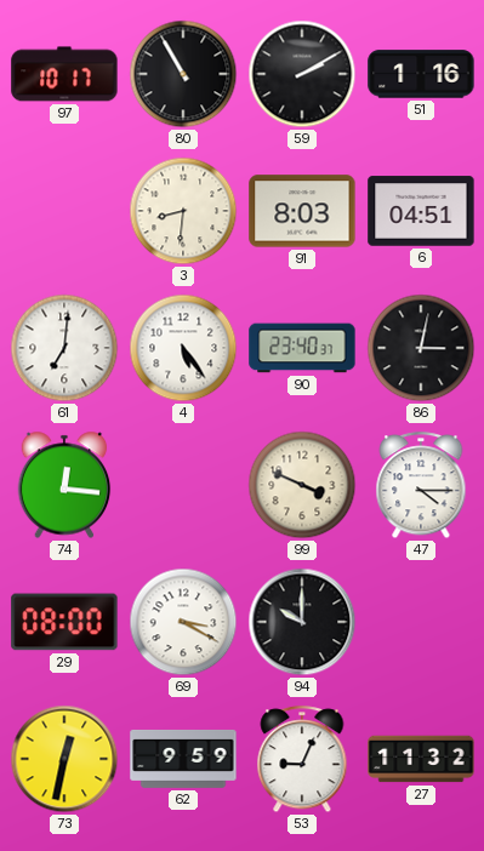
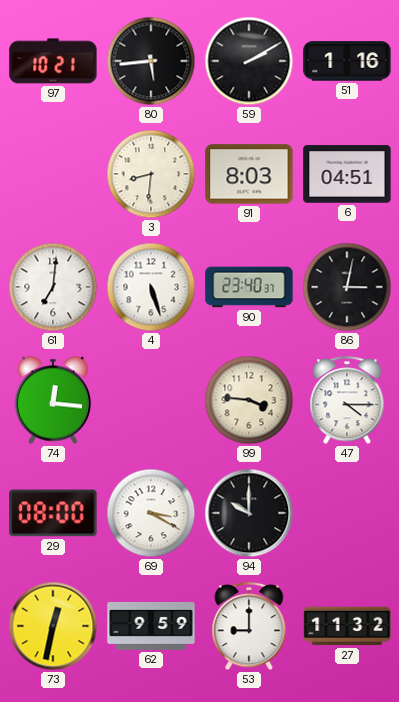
97: 10:17 -> 10:21 (53, 61)
80: 10:55 -> 5:44 (151, 61)
4: 5:24 -> 5:27 (151, 287)
99: 3:49 -> 3:46 (249, 400)
53: 9:04 -> 9:00 (249, 627)
